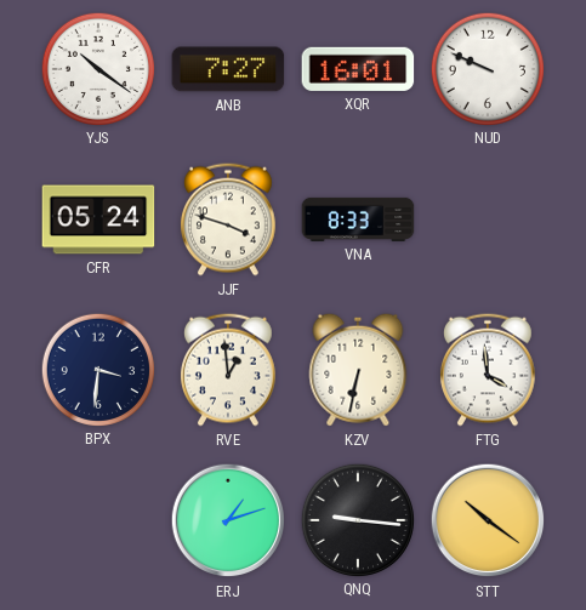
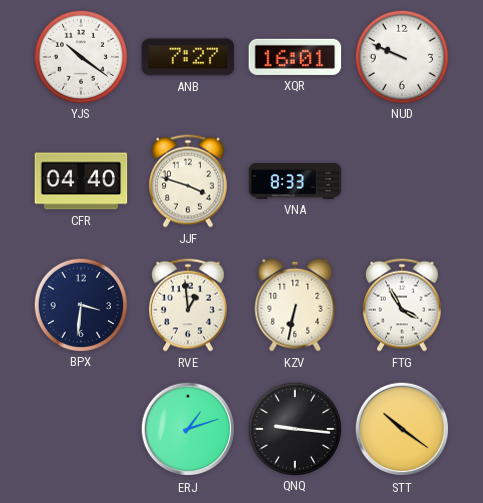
CFR: 05:24 -> 04:40 (81, 181)
FTG: 3:59 -> 3:55 (402, 305)
